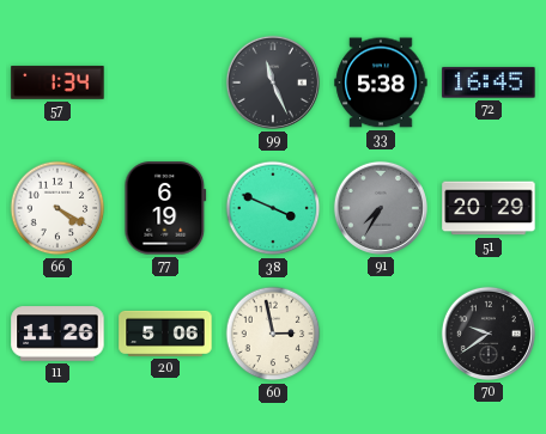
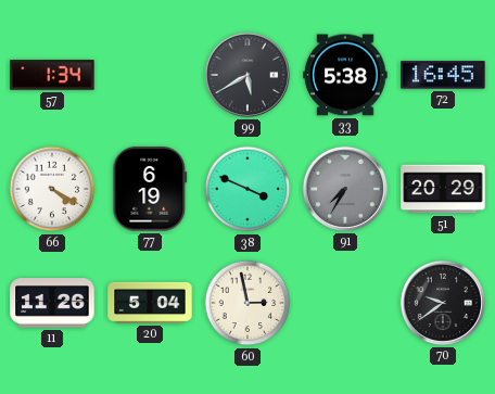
99: 11:26 -> 5:40 (247, 75)
20: 5:06 -> 5:04 (150, 303)
